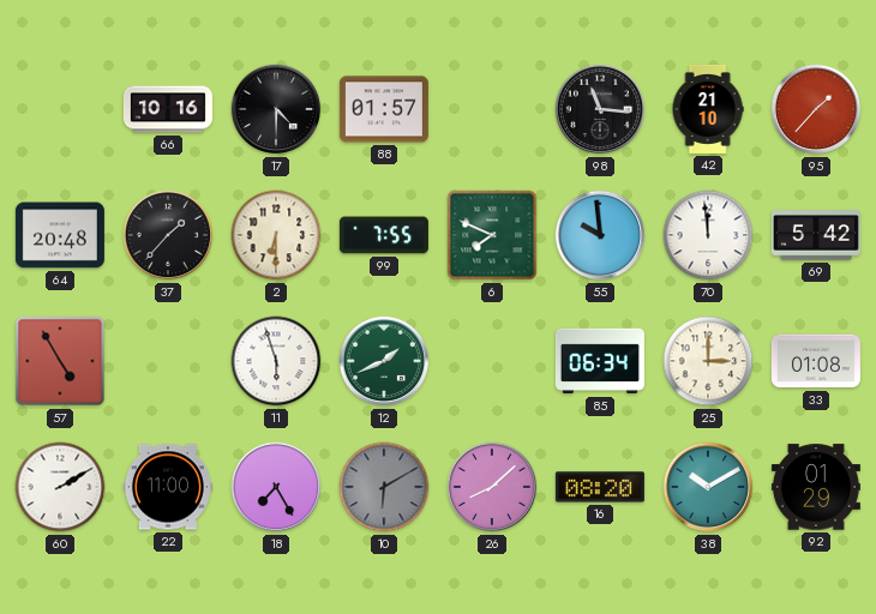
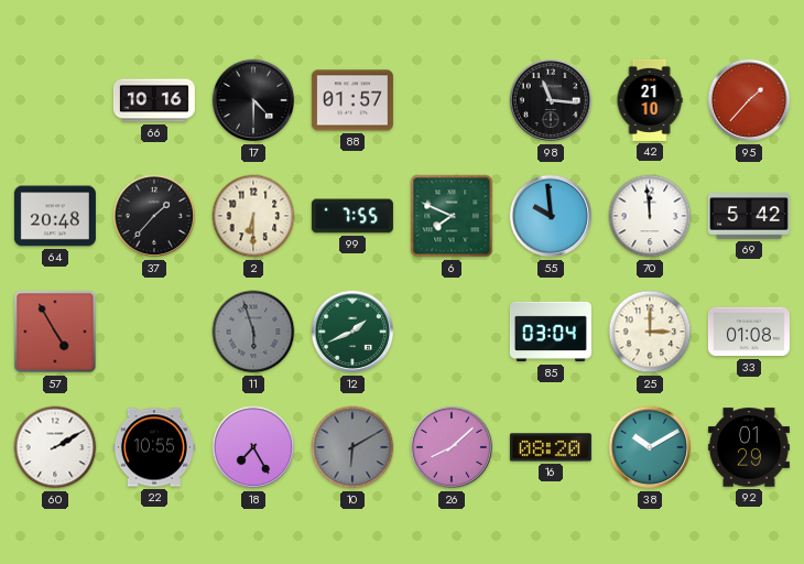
11 dial: white -> grey (253, 332)
85: 06:34 -> 03:04 (551, 332)
22: 11:00 -> 10:55 (154, 447)
